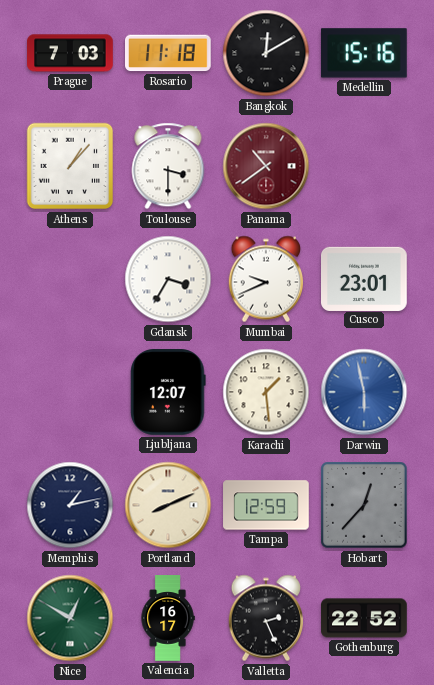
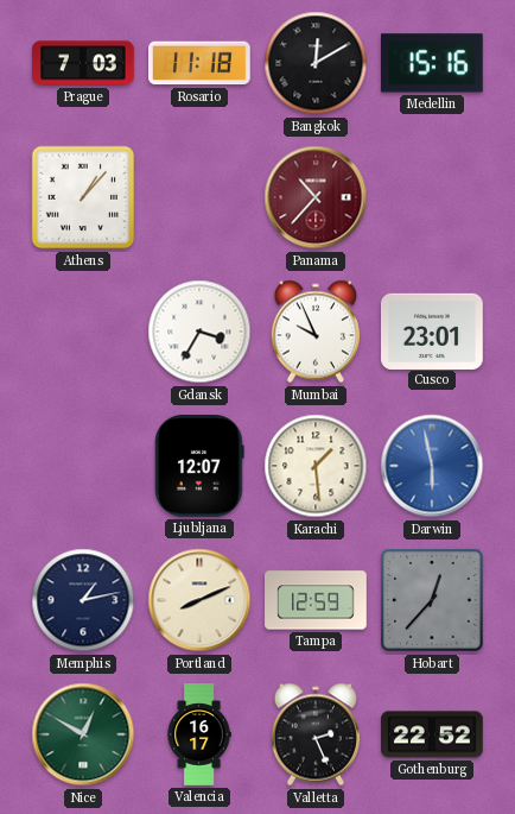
Toulouse: 3:30 -> none (168, 166)
Panama: 10:39 -> 10:37 (316, 197)
Mumbai: 9:41 -> 9:56 (314, 332)
